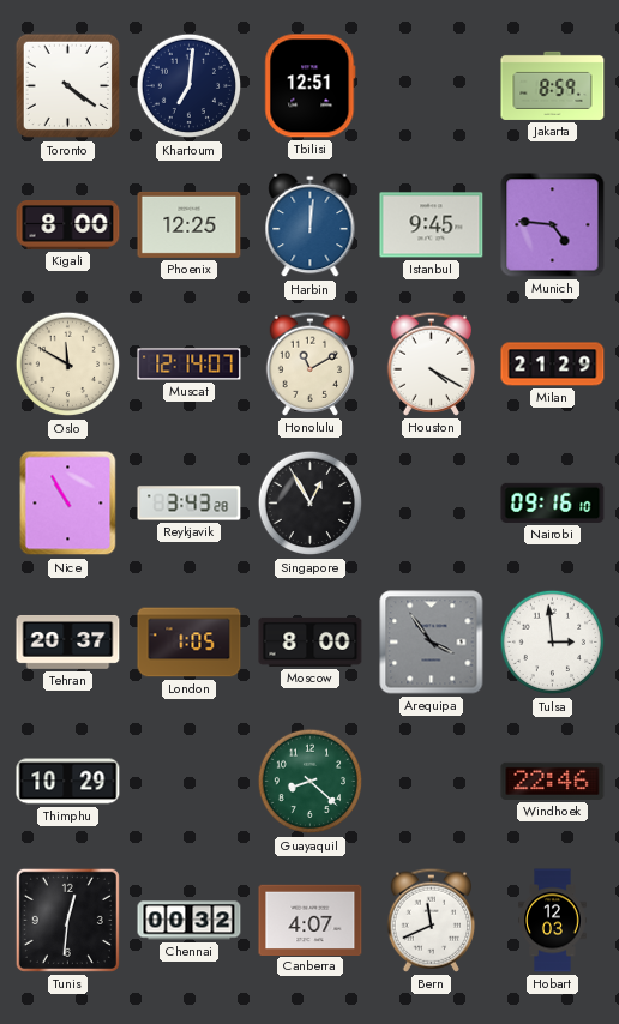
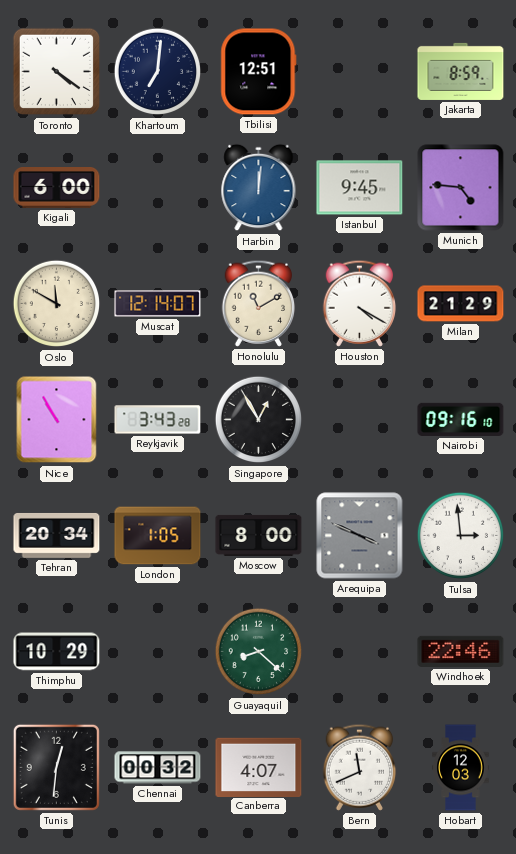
Kigali: 8:00 -> 6:00 (57, 188)
Phoenix: 12:25 -> none (190, 224)
Tehran: 20:37 -> 20:34 (57, 535)
Arequipa: 3:54 -> 3:49 (360, 536)
